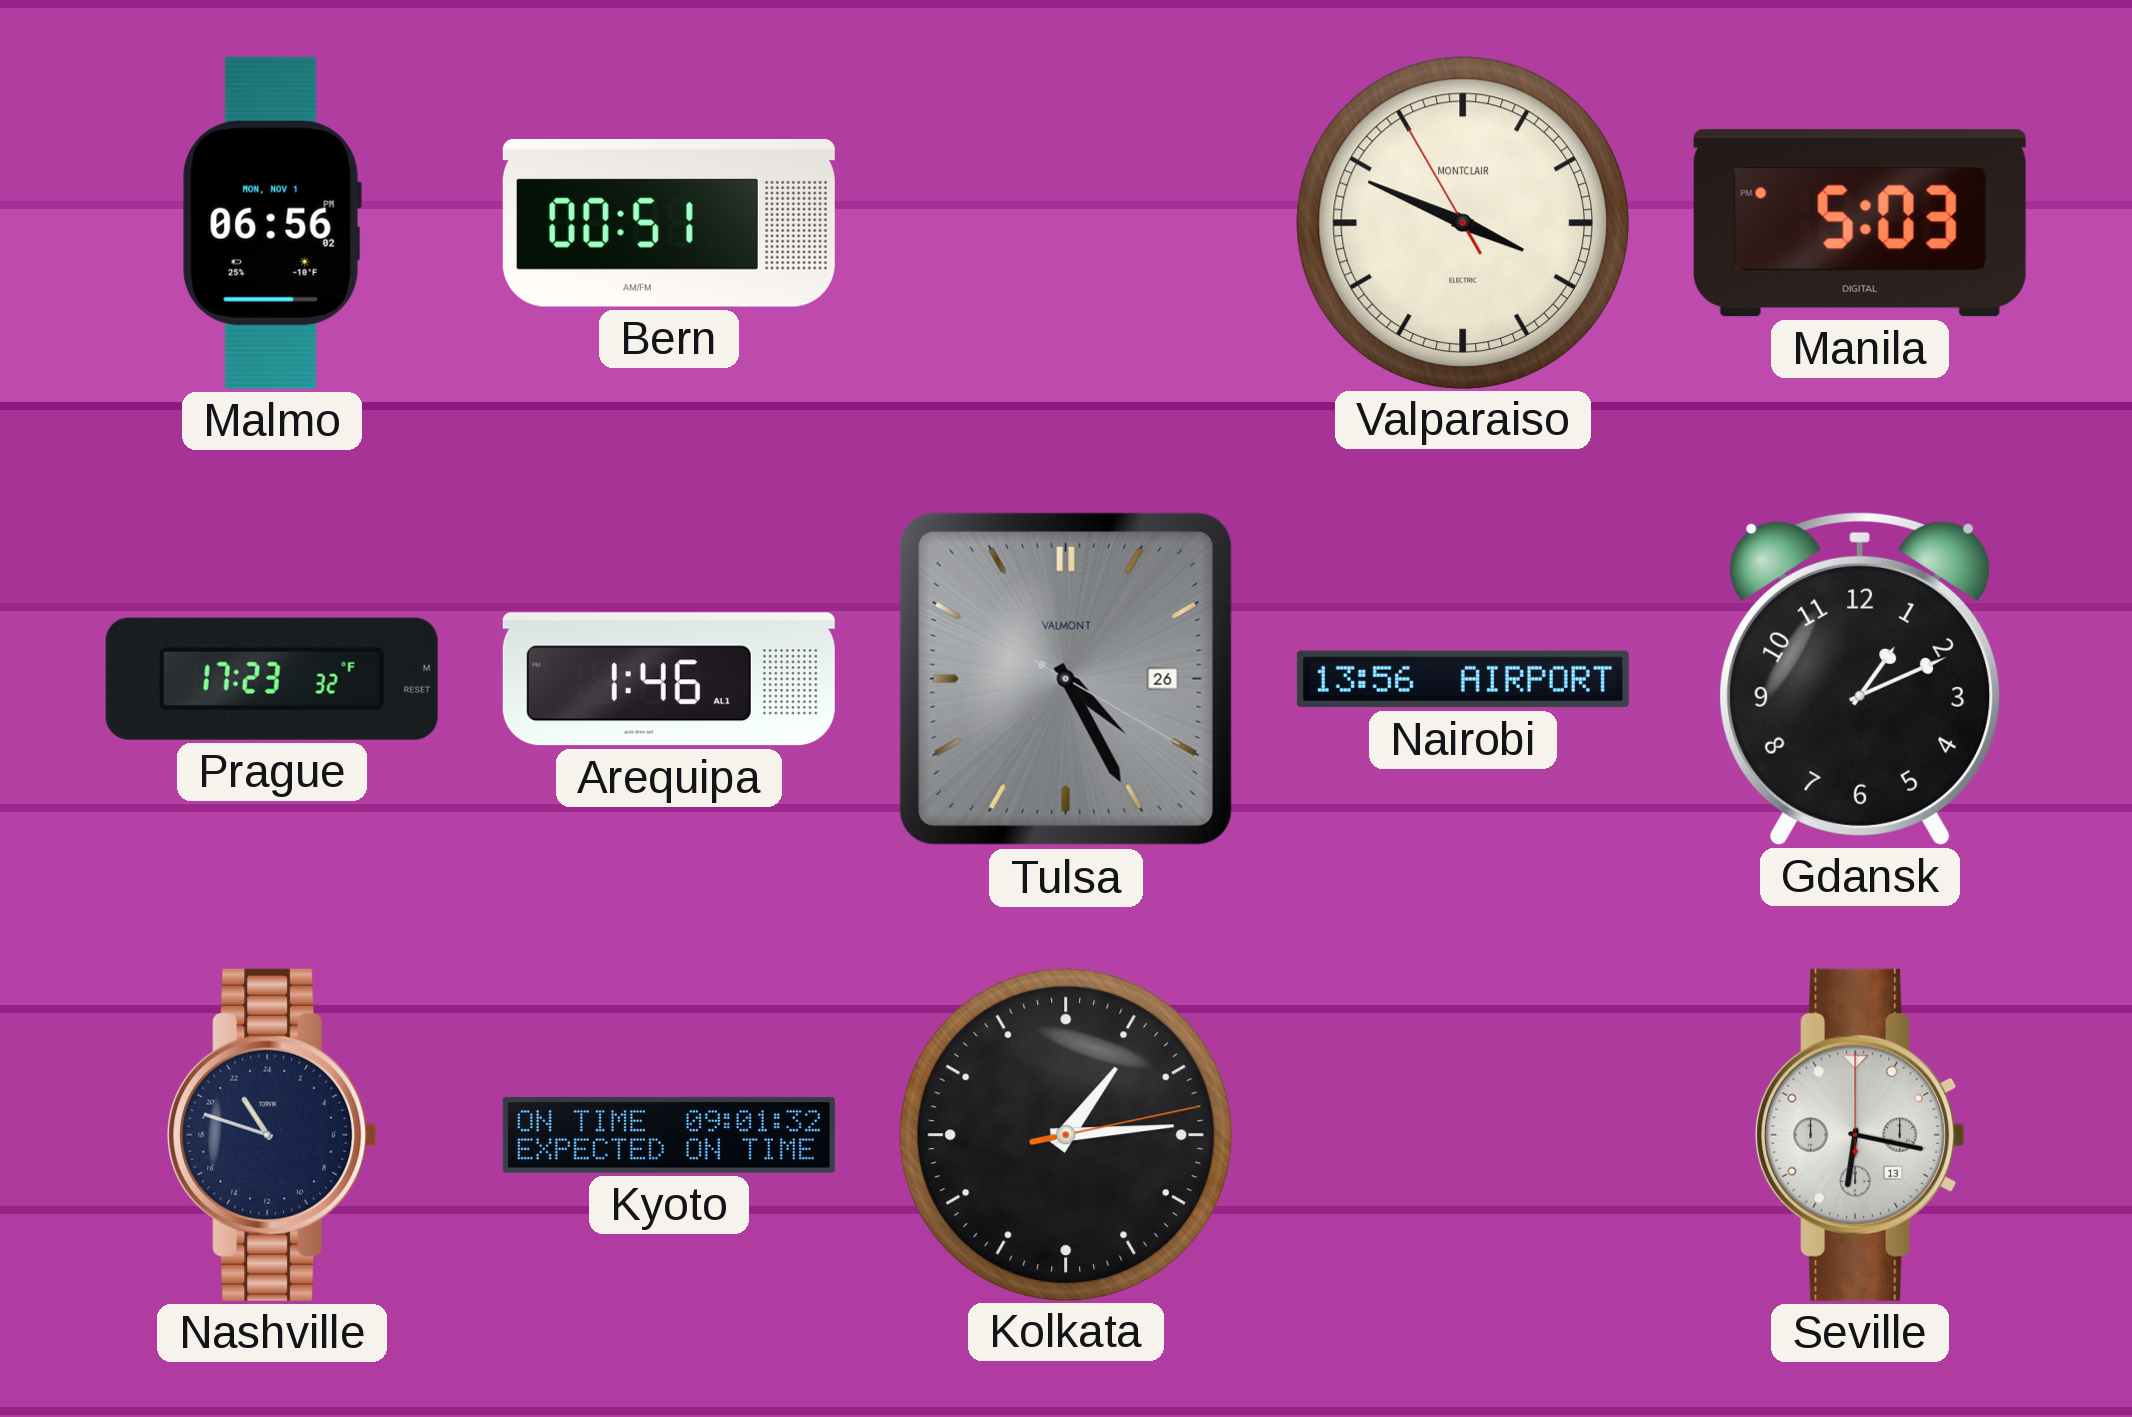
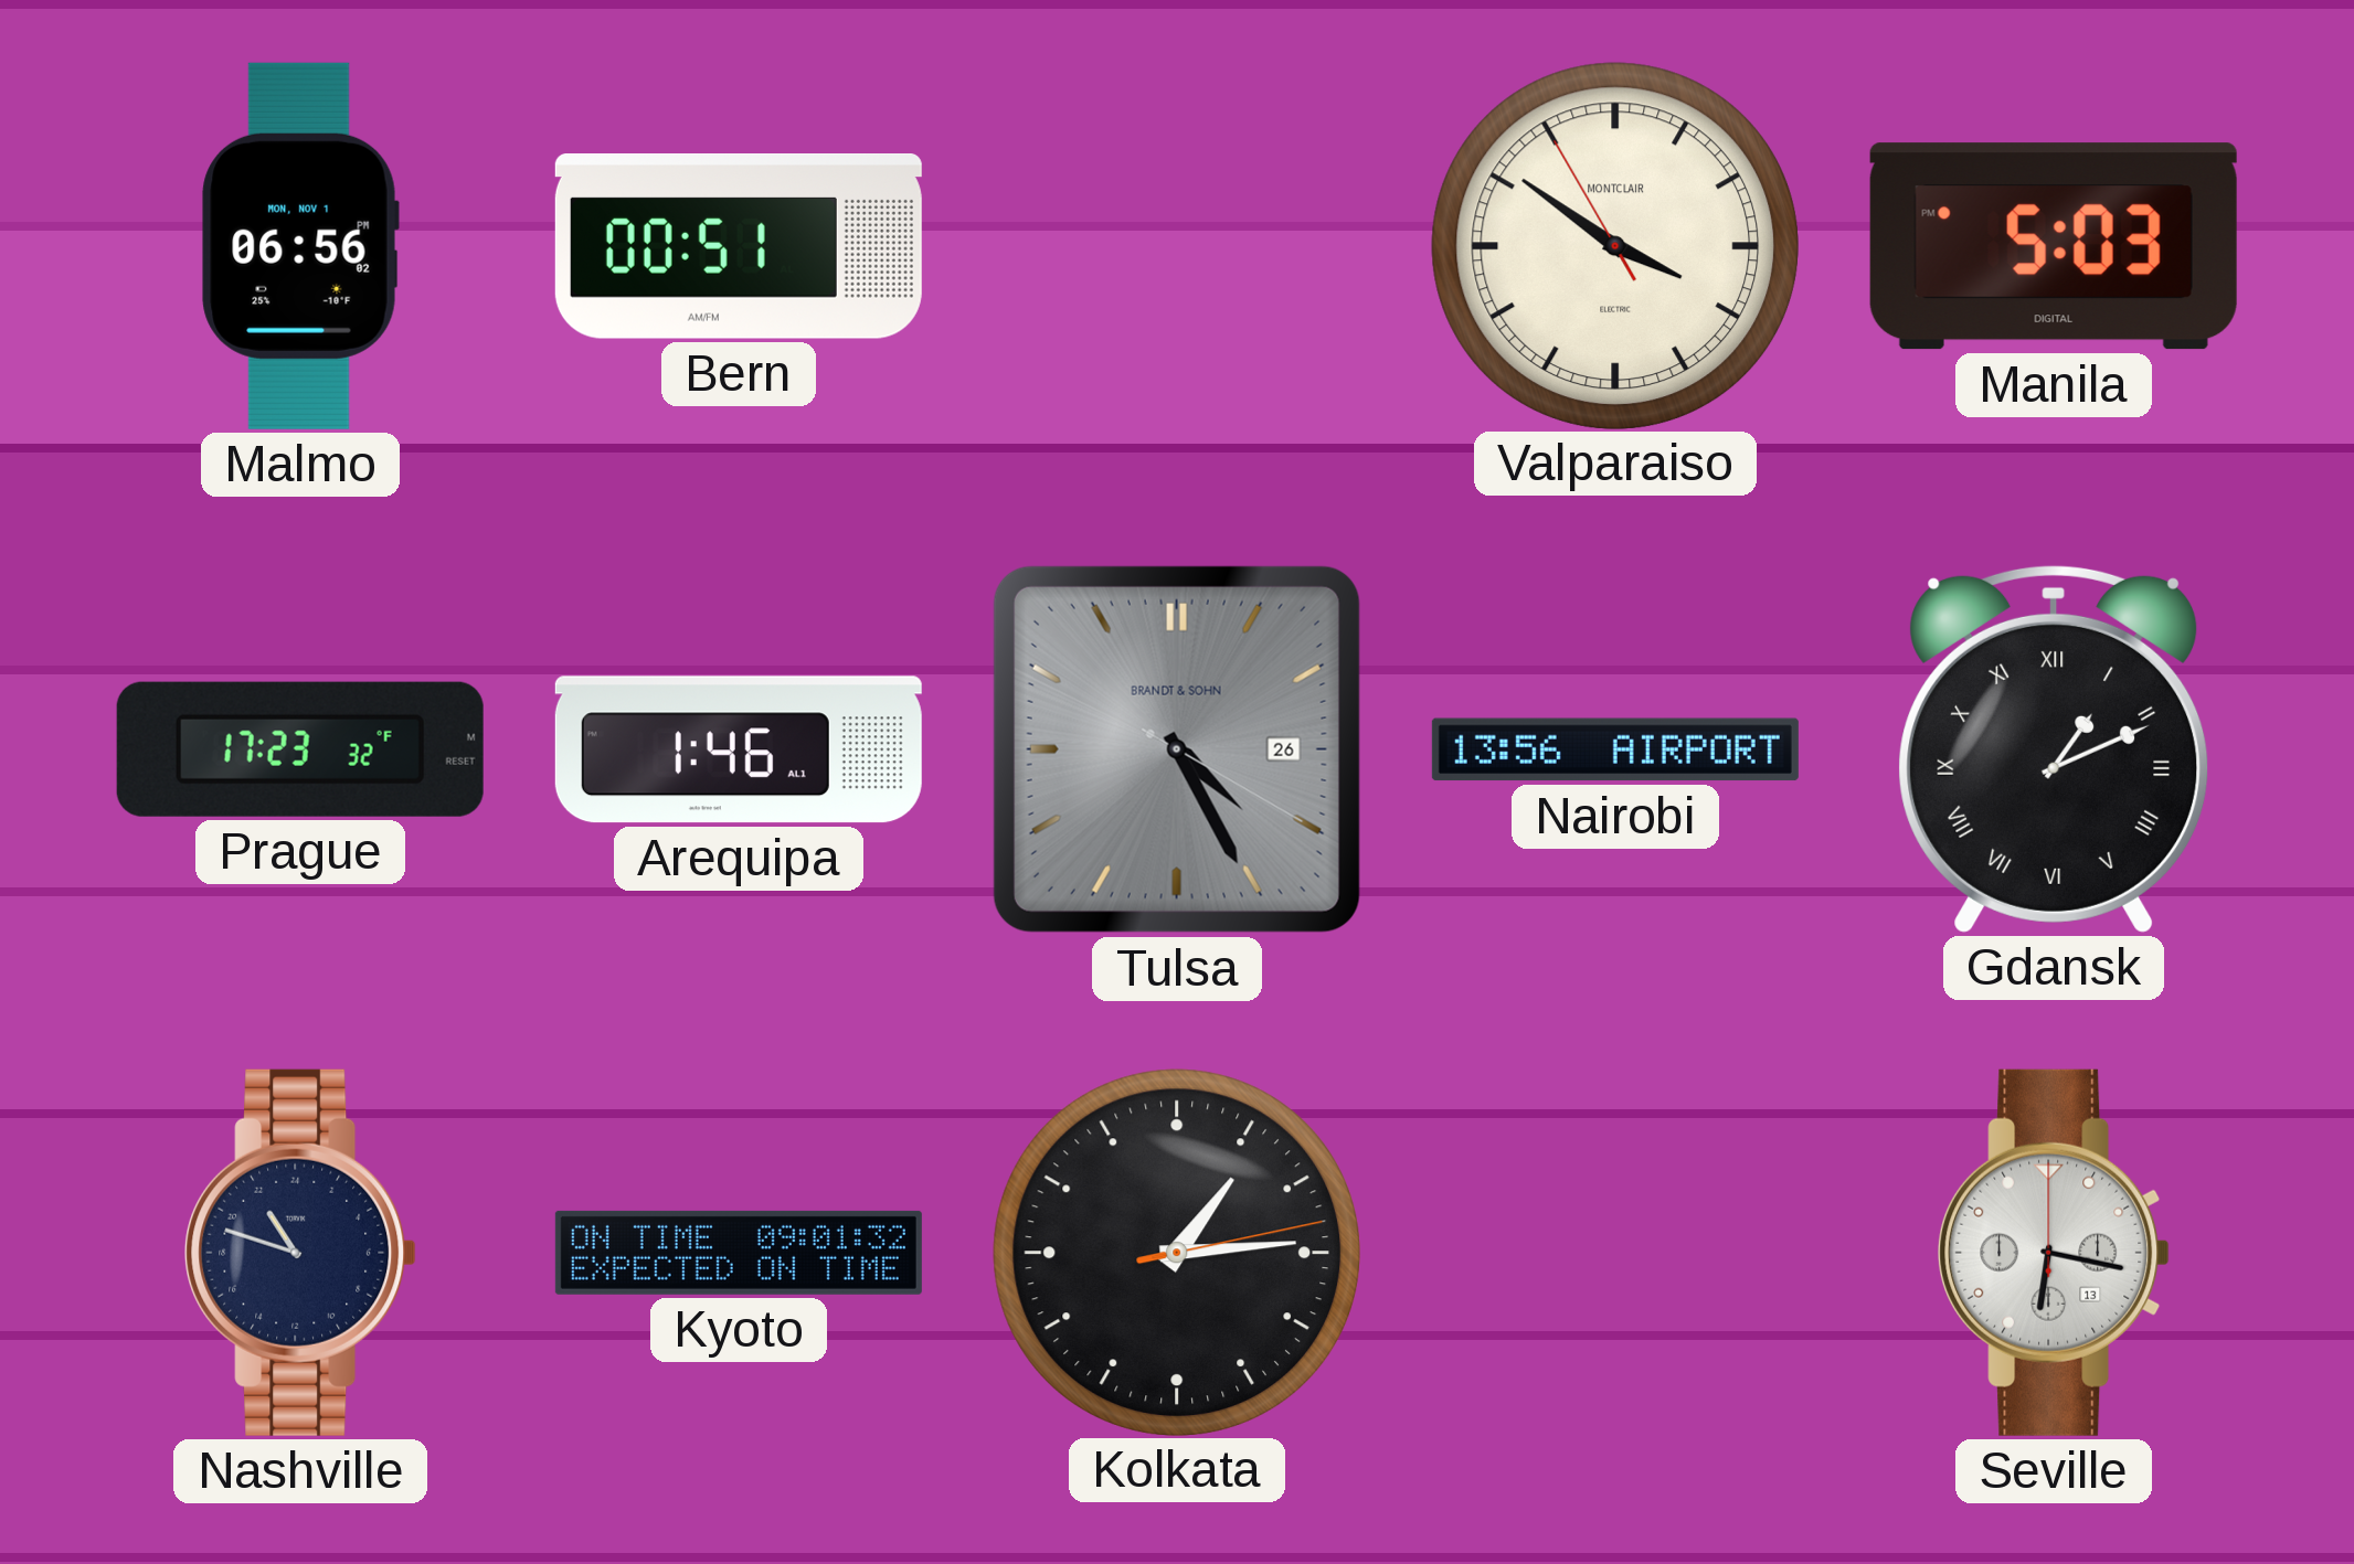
Valparaiso: 3:48 -> 3:50 (1614, 245)
Tulsa brand: VALMONT -> BRANDT & SOHN (1177, 749)
Gdansk numerals: Arabic -> Roman (2054, 748)
